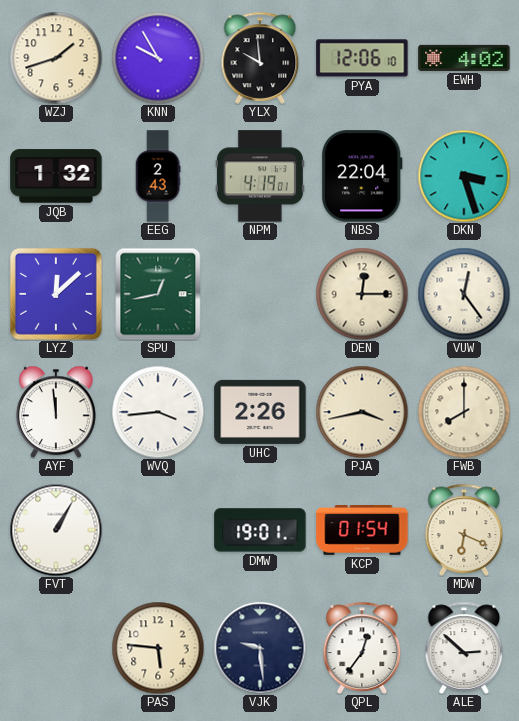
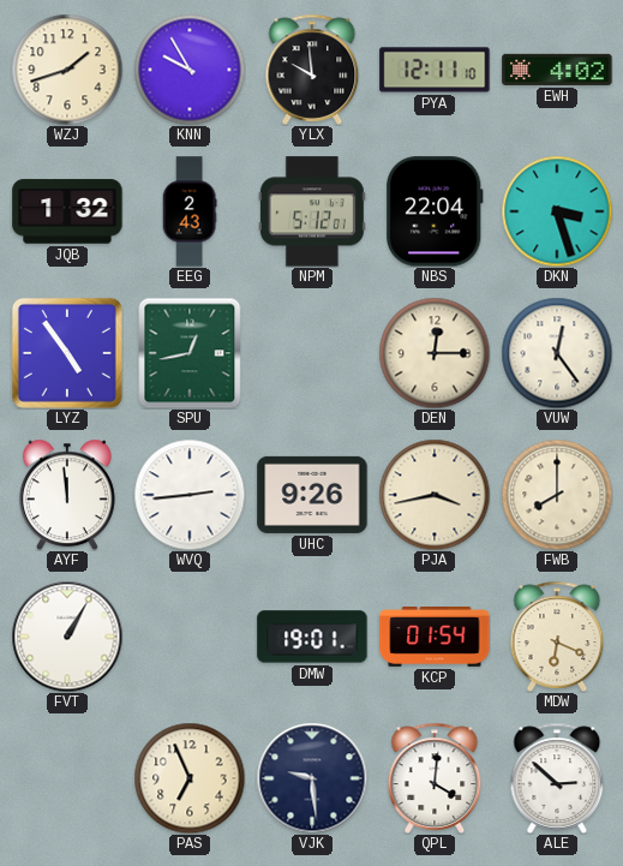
PYA: 12:06 -> 12:11 (435, 70)
NPM: 4:19 -> 5:12 (312, 211)
LYZ: 12:08 -> 4:54 (67, 353)
WVQ: 3:44 -> 2:44 (190, 495)
UHC: 2:26 -> 9:26 (312, 495)
PAS: 5:46 -> 6:56 (190, 778)
QPL: 12:36 -> 4:01 (435, 778)
